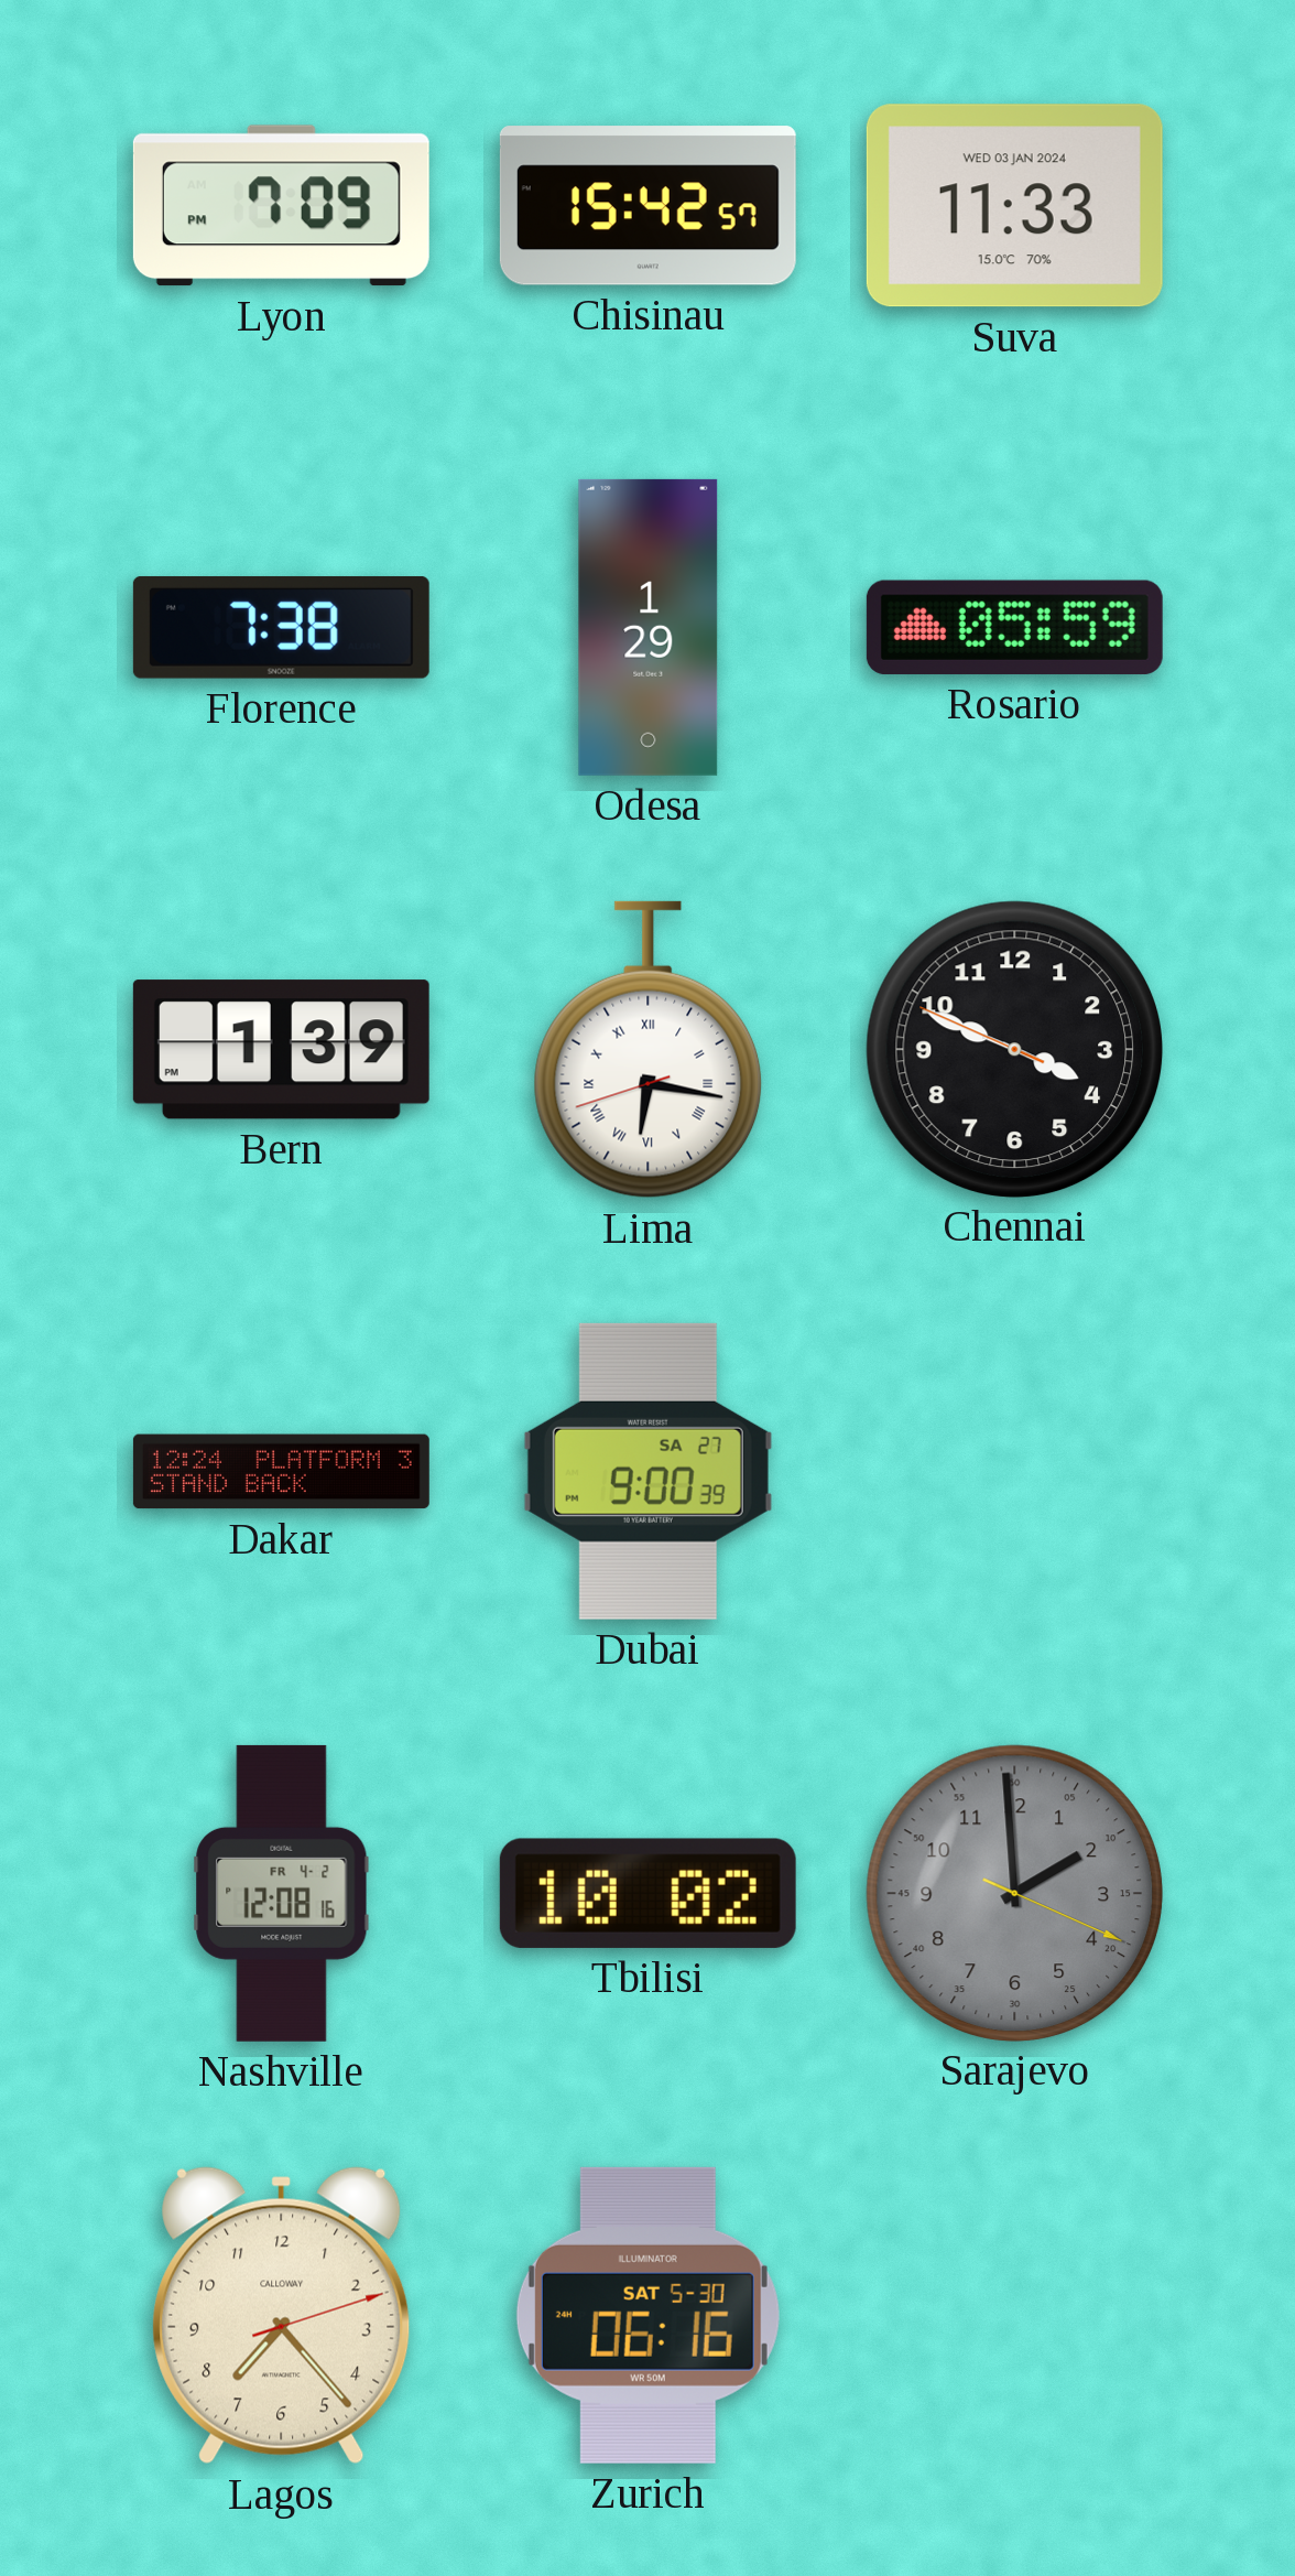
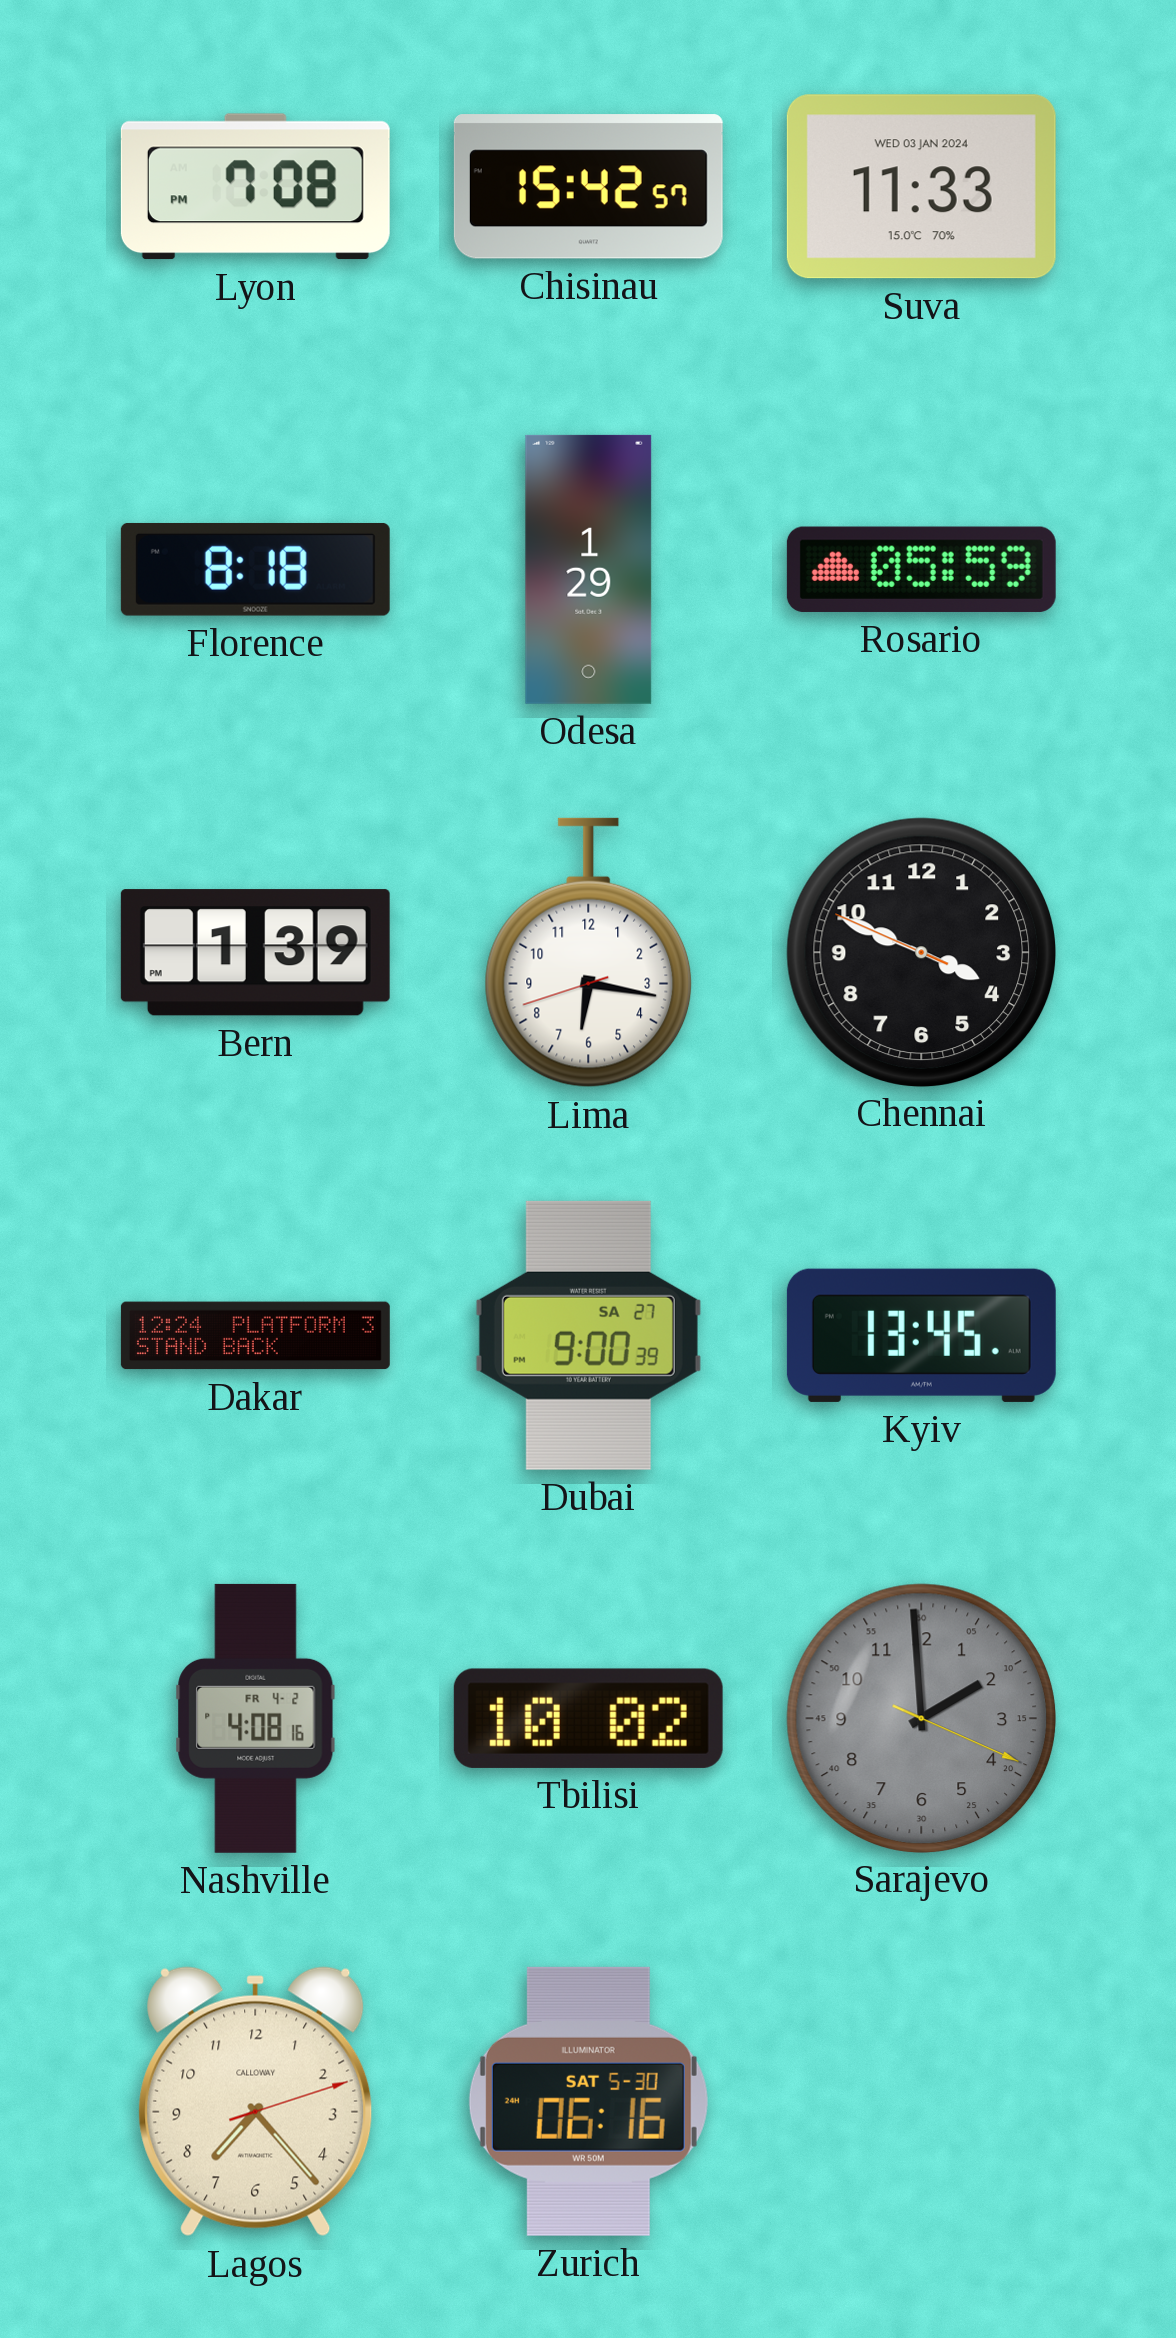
Lyon: 7:09 -> 7:08 (255, 187)
Florence: 7:38 -> 8:18 (255, 569)
Lima numerals: Roman -> Arabic (589, 953)
Kyiv: none -> 13:45 (921, 1335)
Nashville: 12:08 -> 4:08 (256, 1718)
